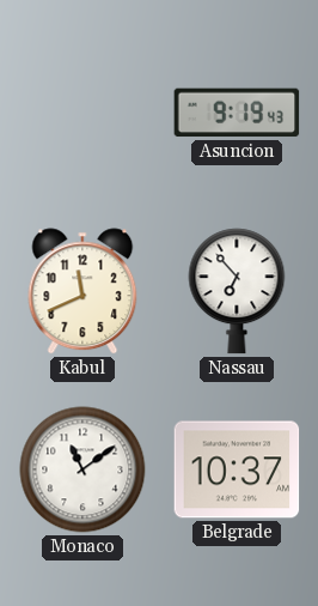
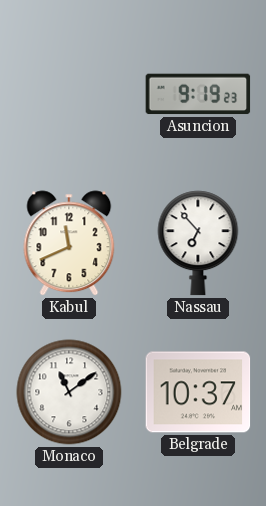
Asuncion: 9:19:43 -> 9:19:23 (198, 94)
